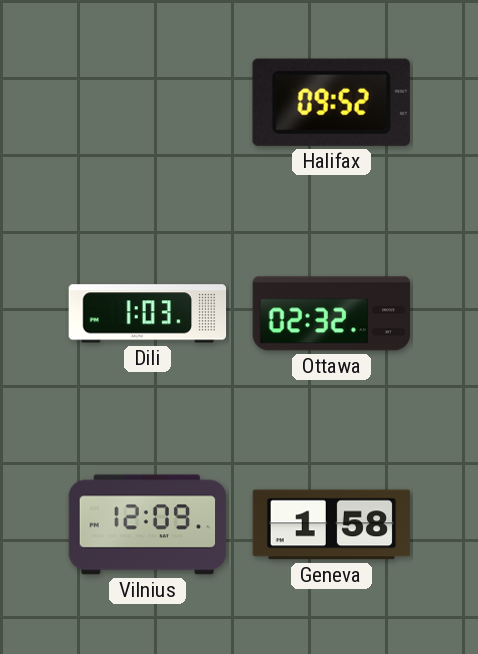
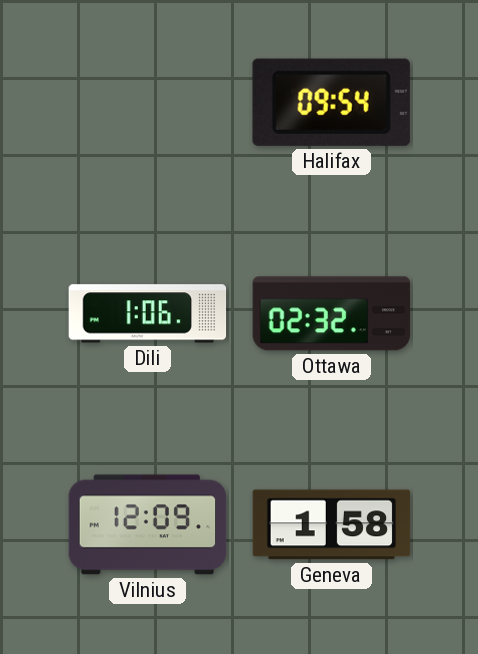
Halifax: 09:52 -> 09:54 (331, 102)
Dili: 1:03 -> 1:06 (148, 314)
